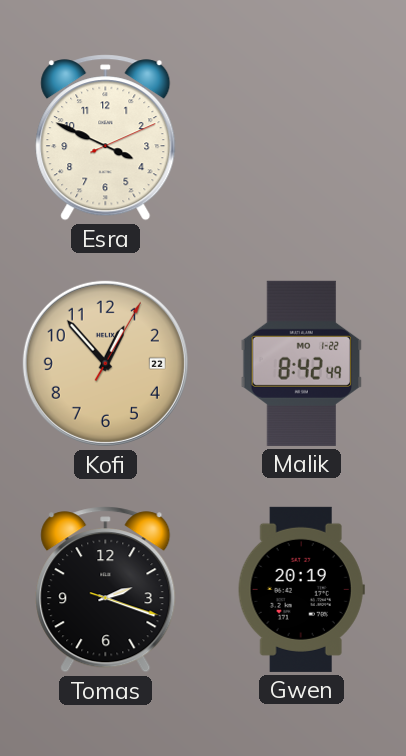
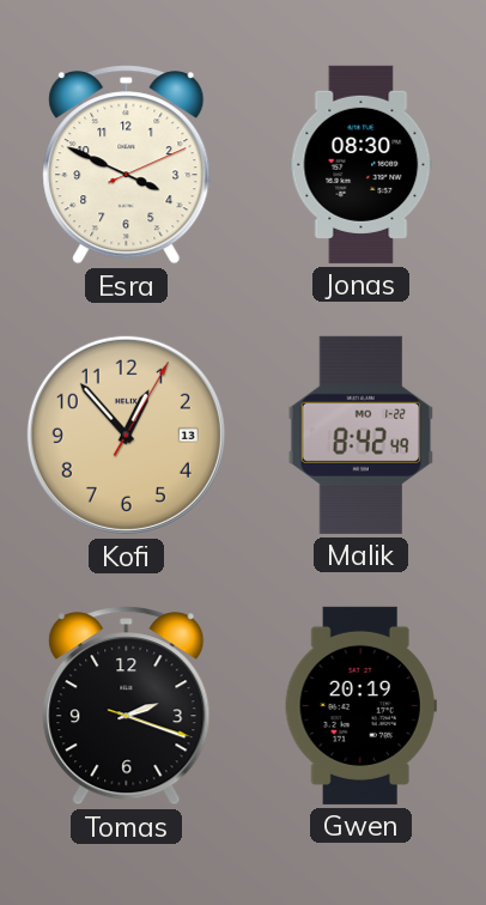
Jonas: none -> 08:30 (362, 164)
Kofi date: 22 -> 13 (126, 435)
